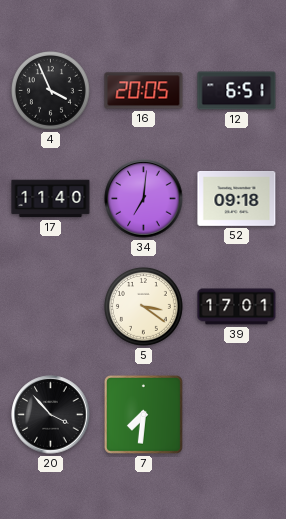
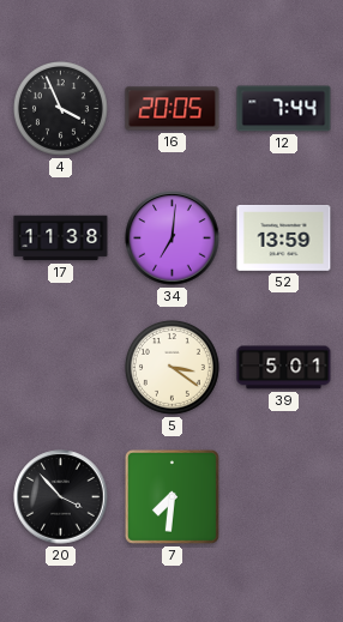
12: 6:51 -> 7:44 (284, 109)
17: 11:40 -> 11:38 (61, 238)
52: 09:18 -> 13:59 (284, 238)
39: 17:01 -> 5:01 (284, 368)
